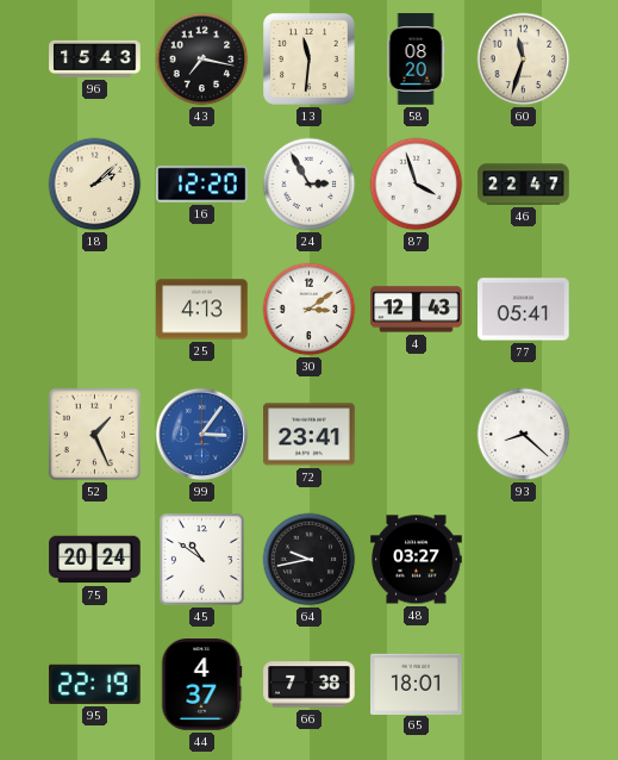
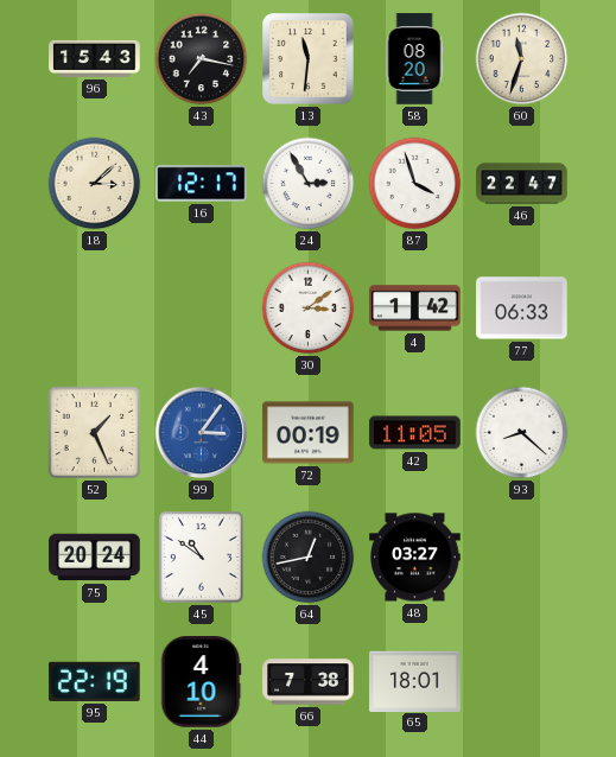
18: 2:08 -> 3:08 (95, 184)
16: 12:20 -> 12:17 (202, 184)
25: 4:13 -> none (202, 310)
4: 12:43 -> 1:42 (415, 308)
77: 05:41 -> 06:33 (522, 308)
72: 23:41 -> 00:19 (309, 433)
42: none -> 11:05 (415, 433)
64: 9:43 -> 12:43 (309, 558)
44: 4:37 -> 4:10 (201, 682)
